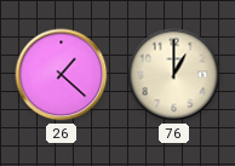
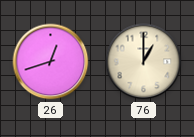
26: 1:22 -> 12:42 (51, 62)
